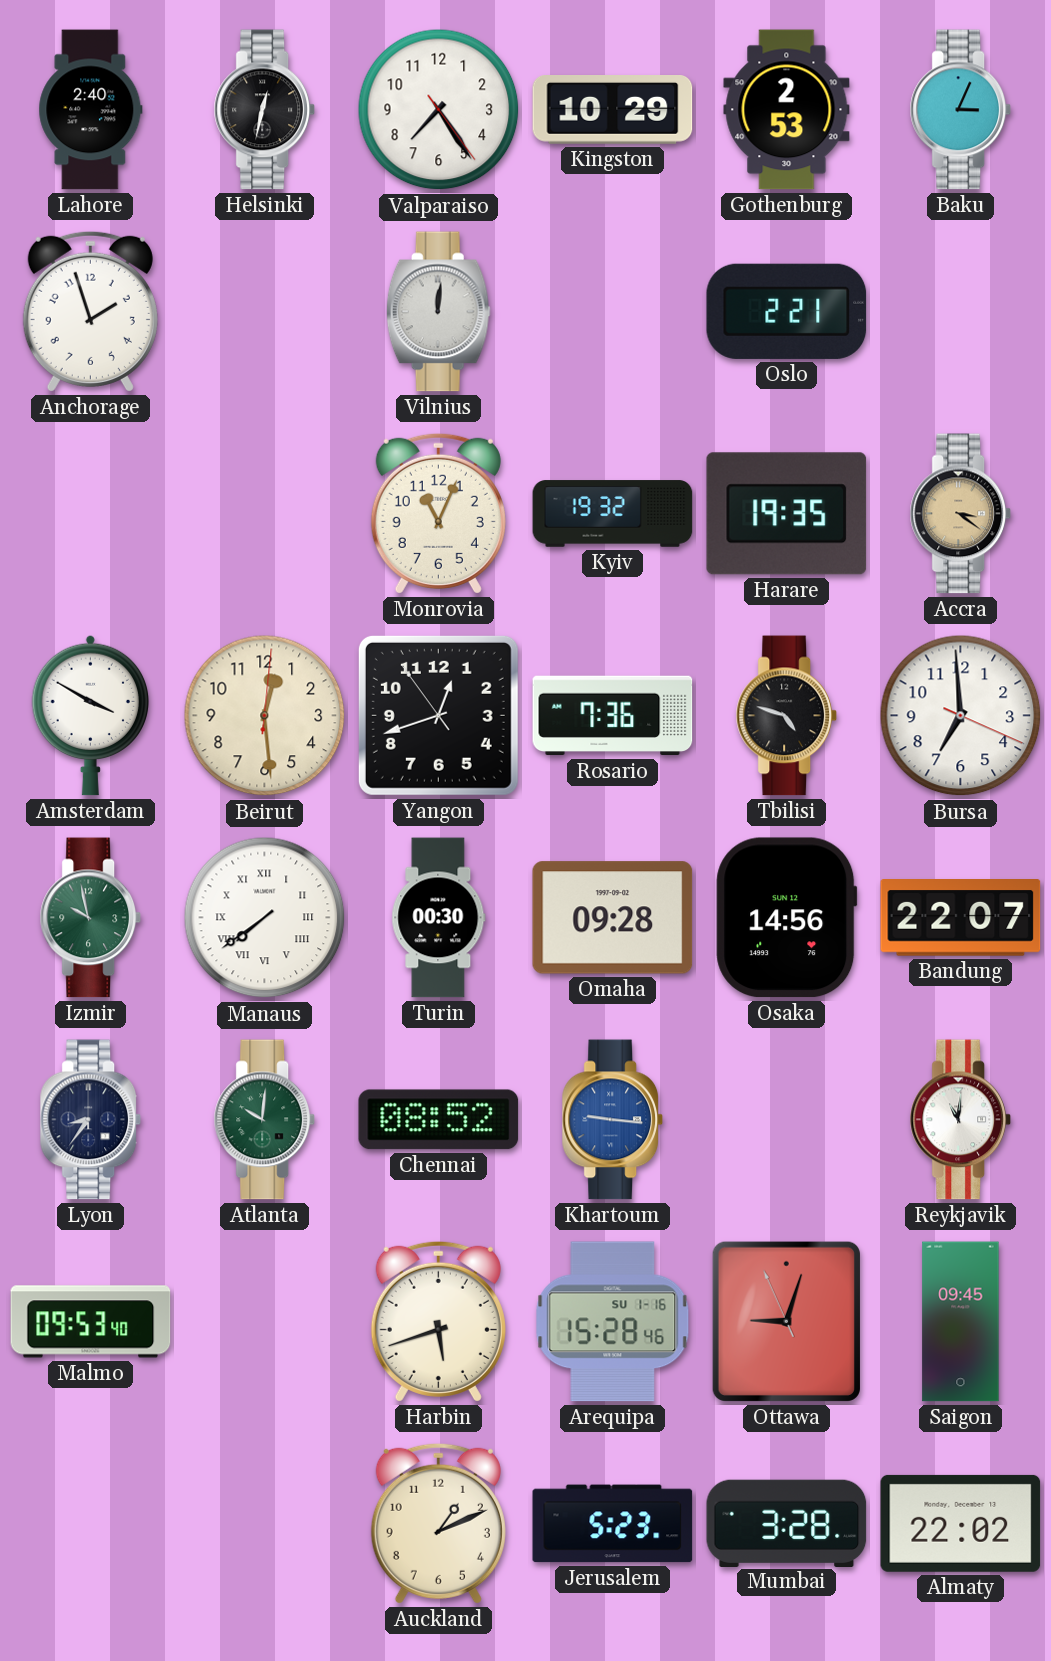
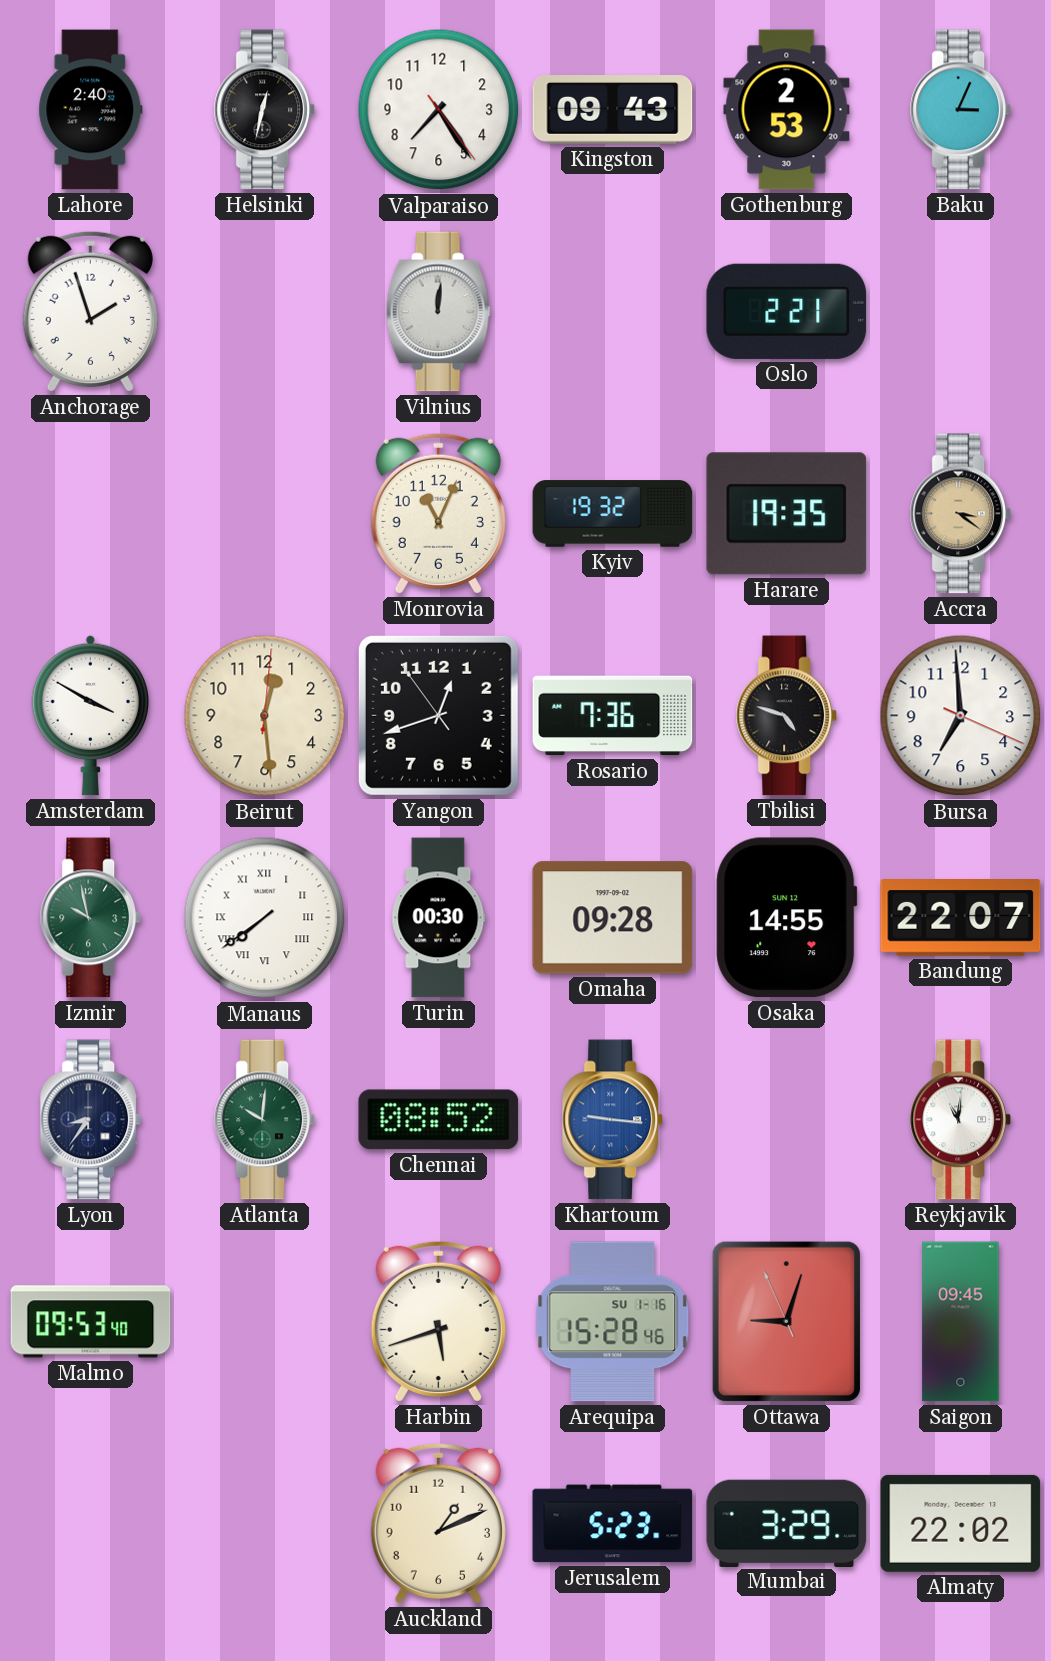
Kingston: 10:29 -> 09:43 (613, 110)
Osaka: 14:56 -> 14:55 (787, 918)
Mumbai: 3:28 -> 3:29 (787, 1523)
